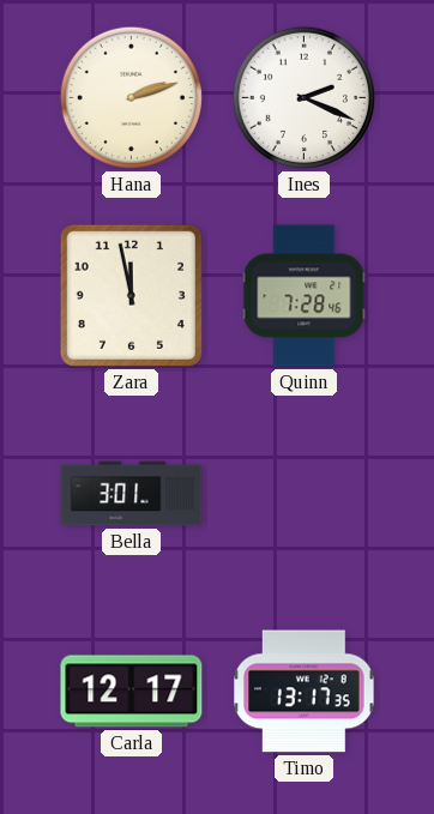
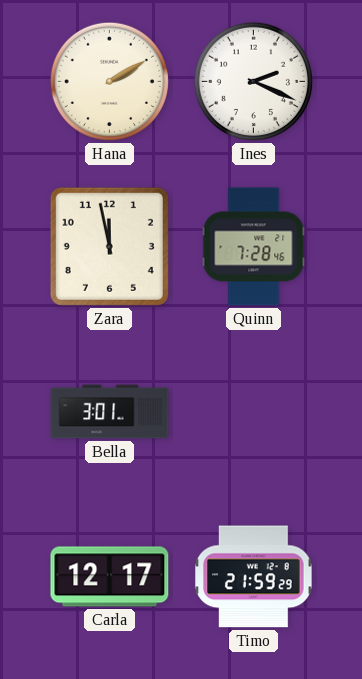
Hana: 2:12 -> 2:10 (109, 81)
Timo: 13:17 -> 21:59 (254, 577)
